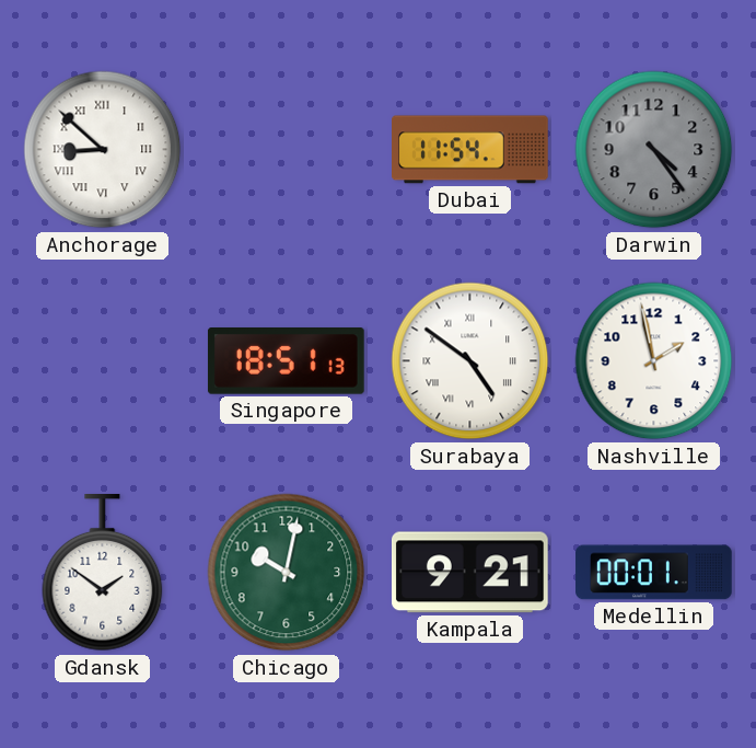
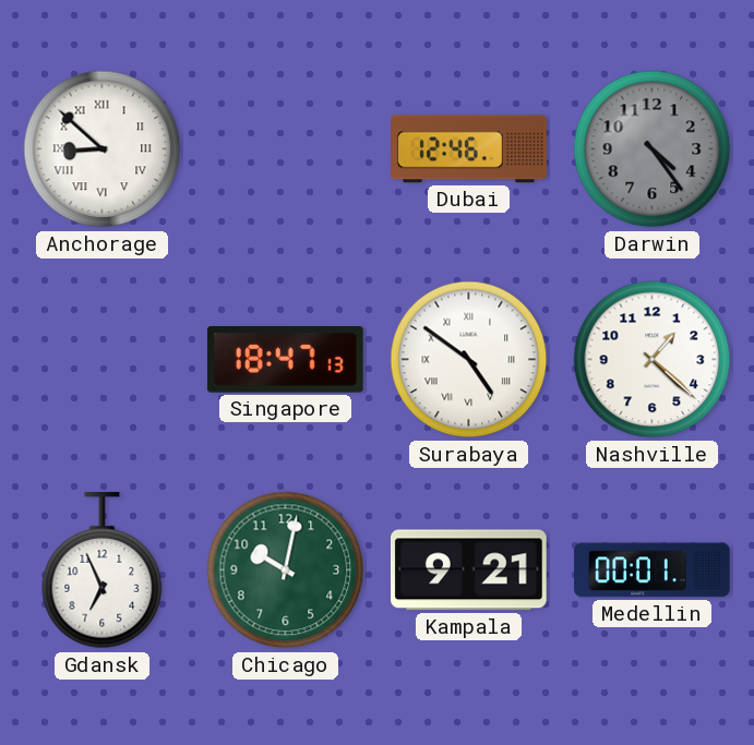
Dubai: 11:54 -> 12:46 (469, 149)
Singapore: 18:51 -> 18:47 (286, 360)
Nashville: 1:58 -> 1:22 (653, 360)
Gdansk: 1:51 -> 6:56 (103, 572)
